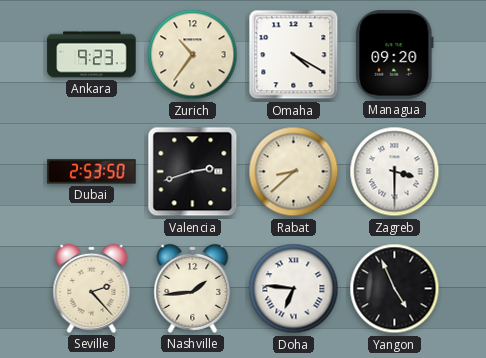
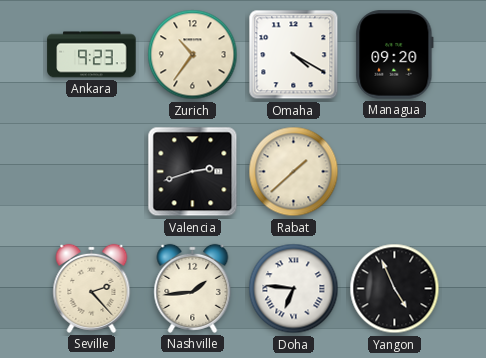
Dubai: 2:53 -> none (92, 172)
Rabat: 8:38 -> 1:38 (294, 172)
Zagreb: 3:30 -> none (395, 172)
